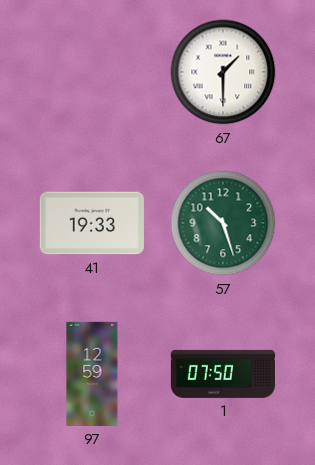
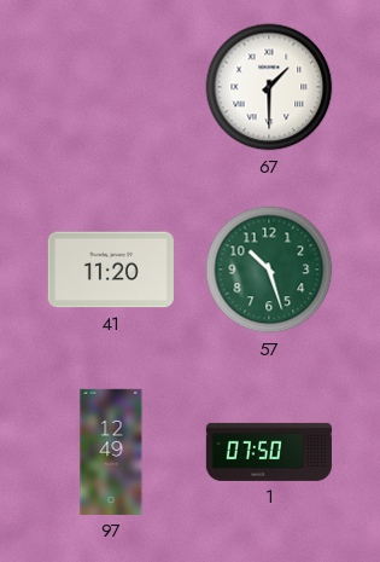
41: 19:33 -> 11:20 (111, 270)
97: 12:59 -> 12:49 (111, 452)
